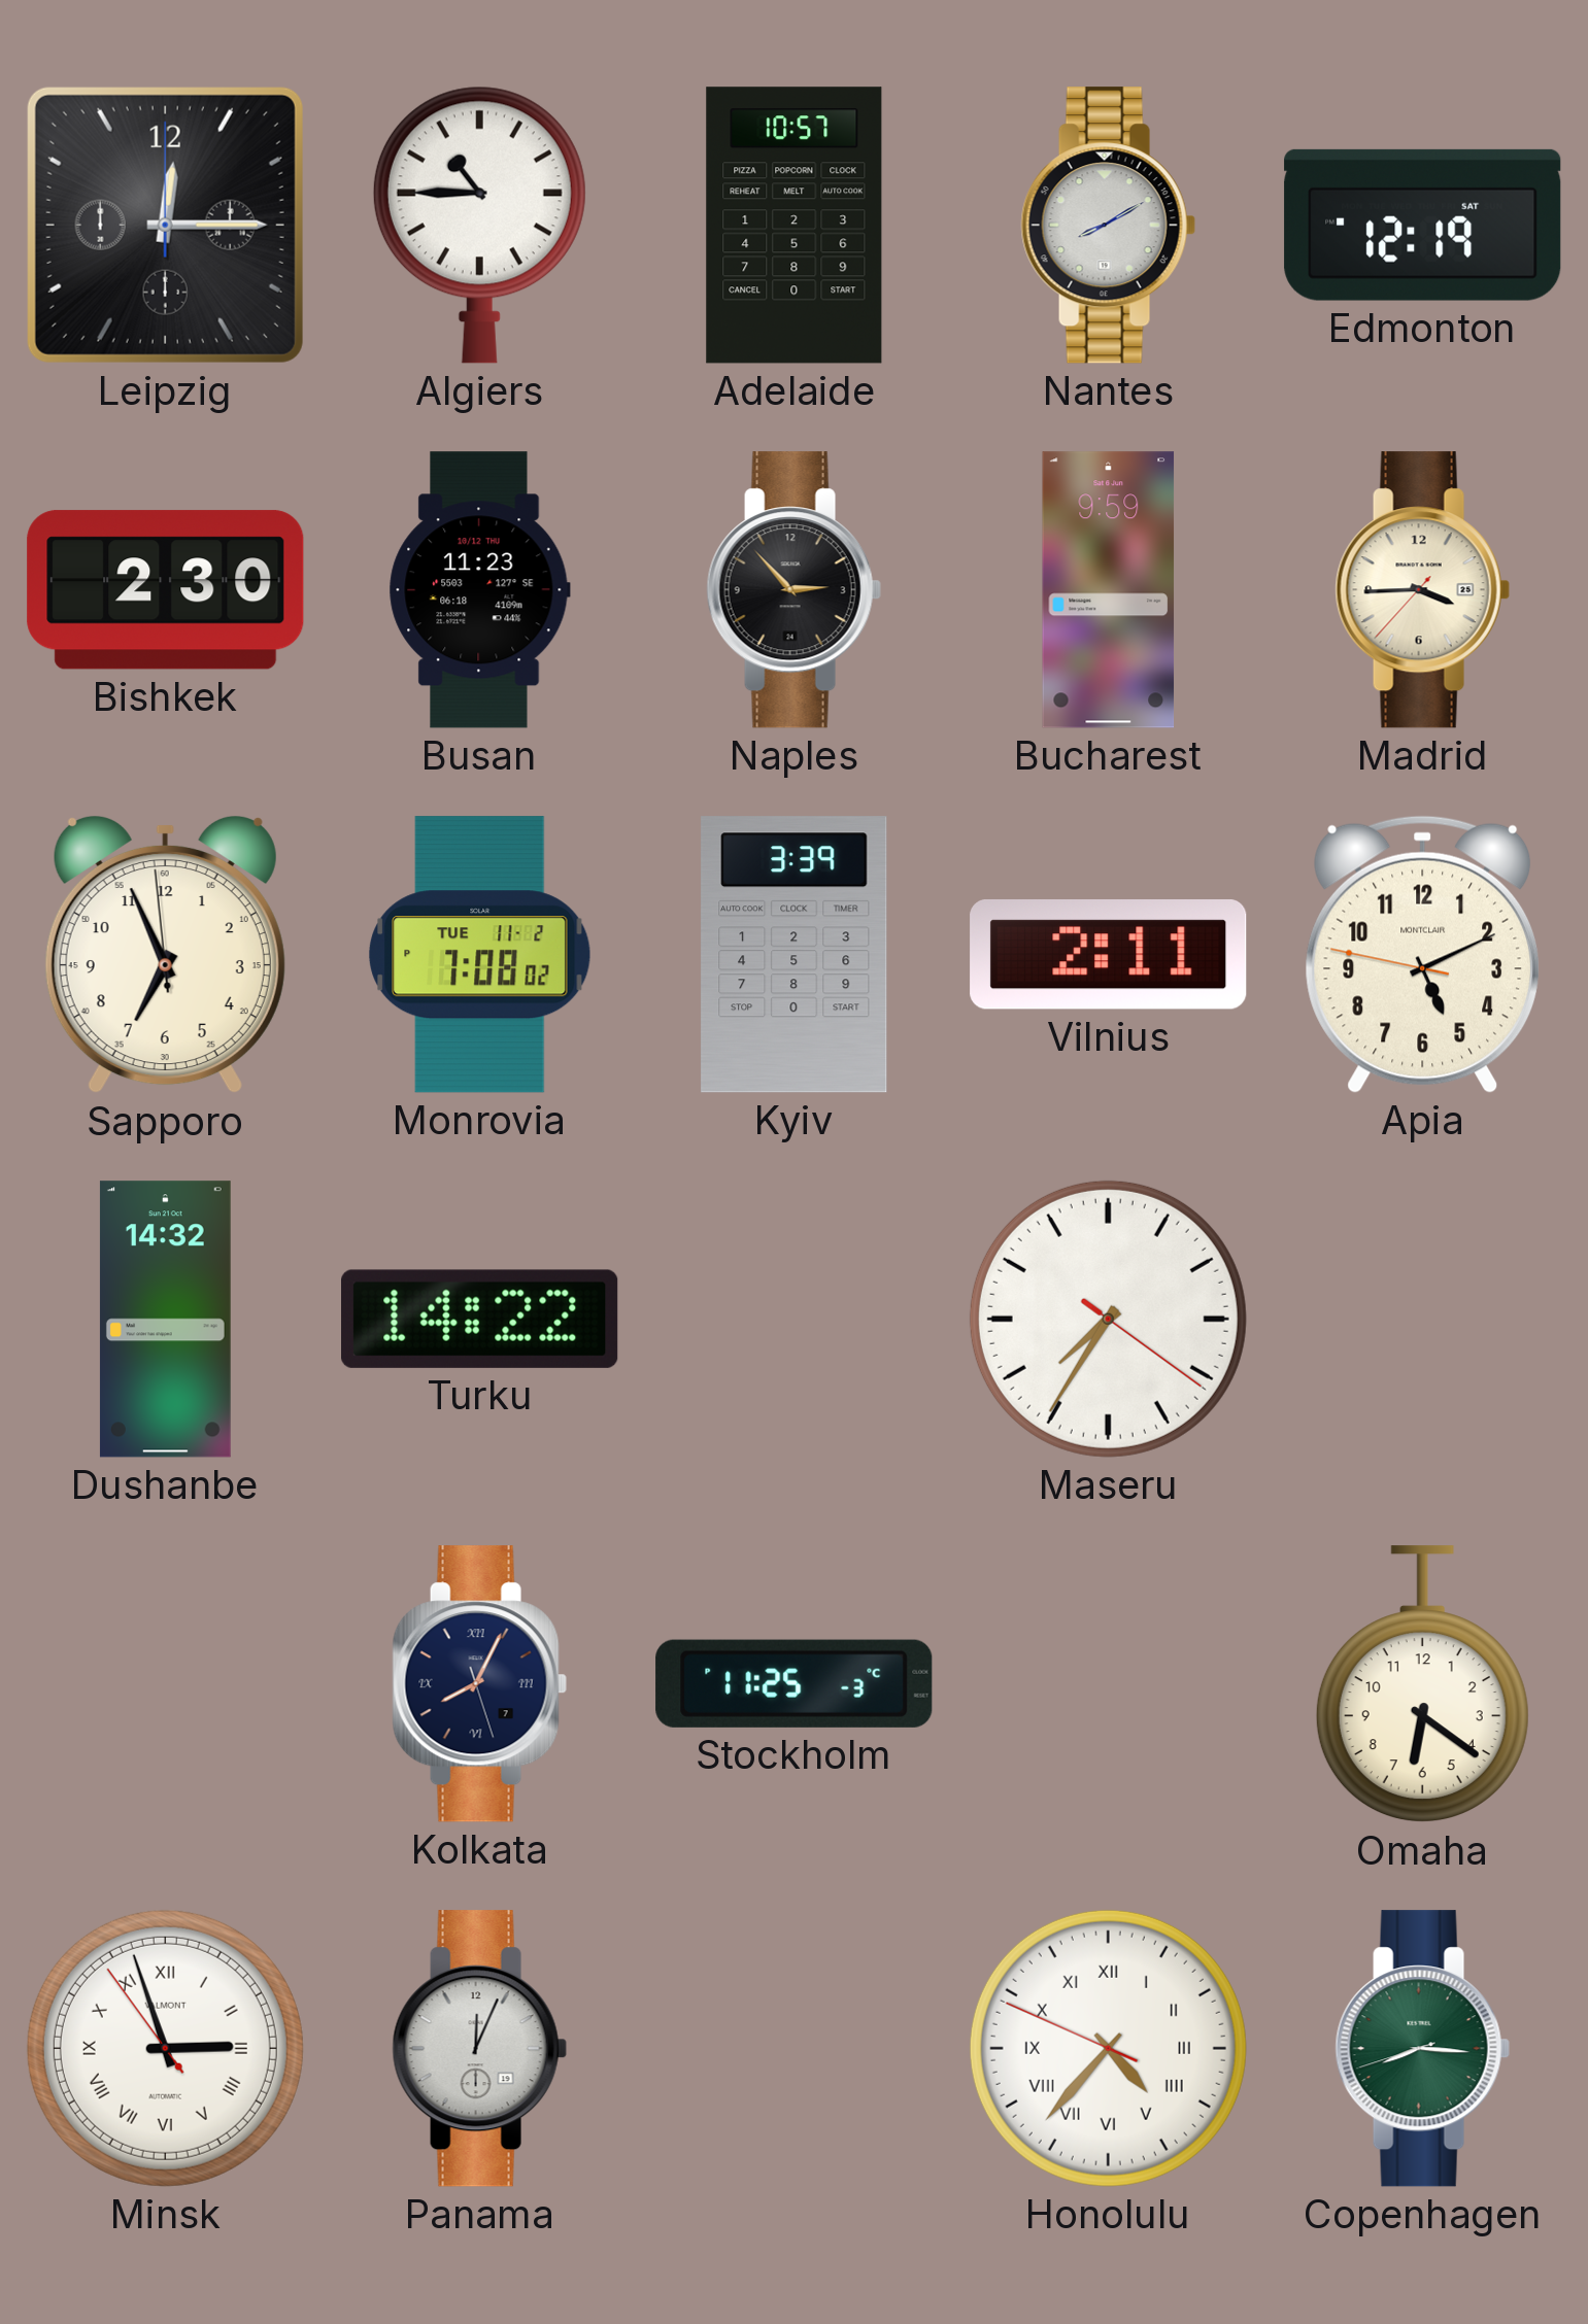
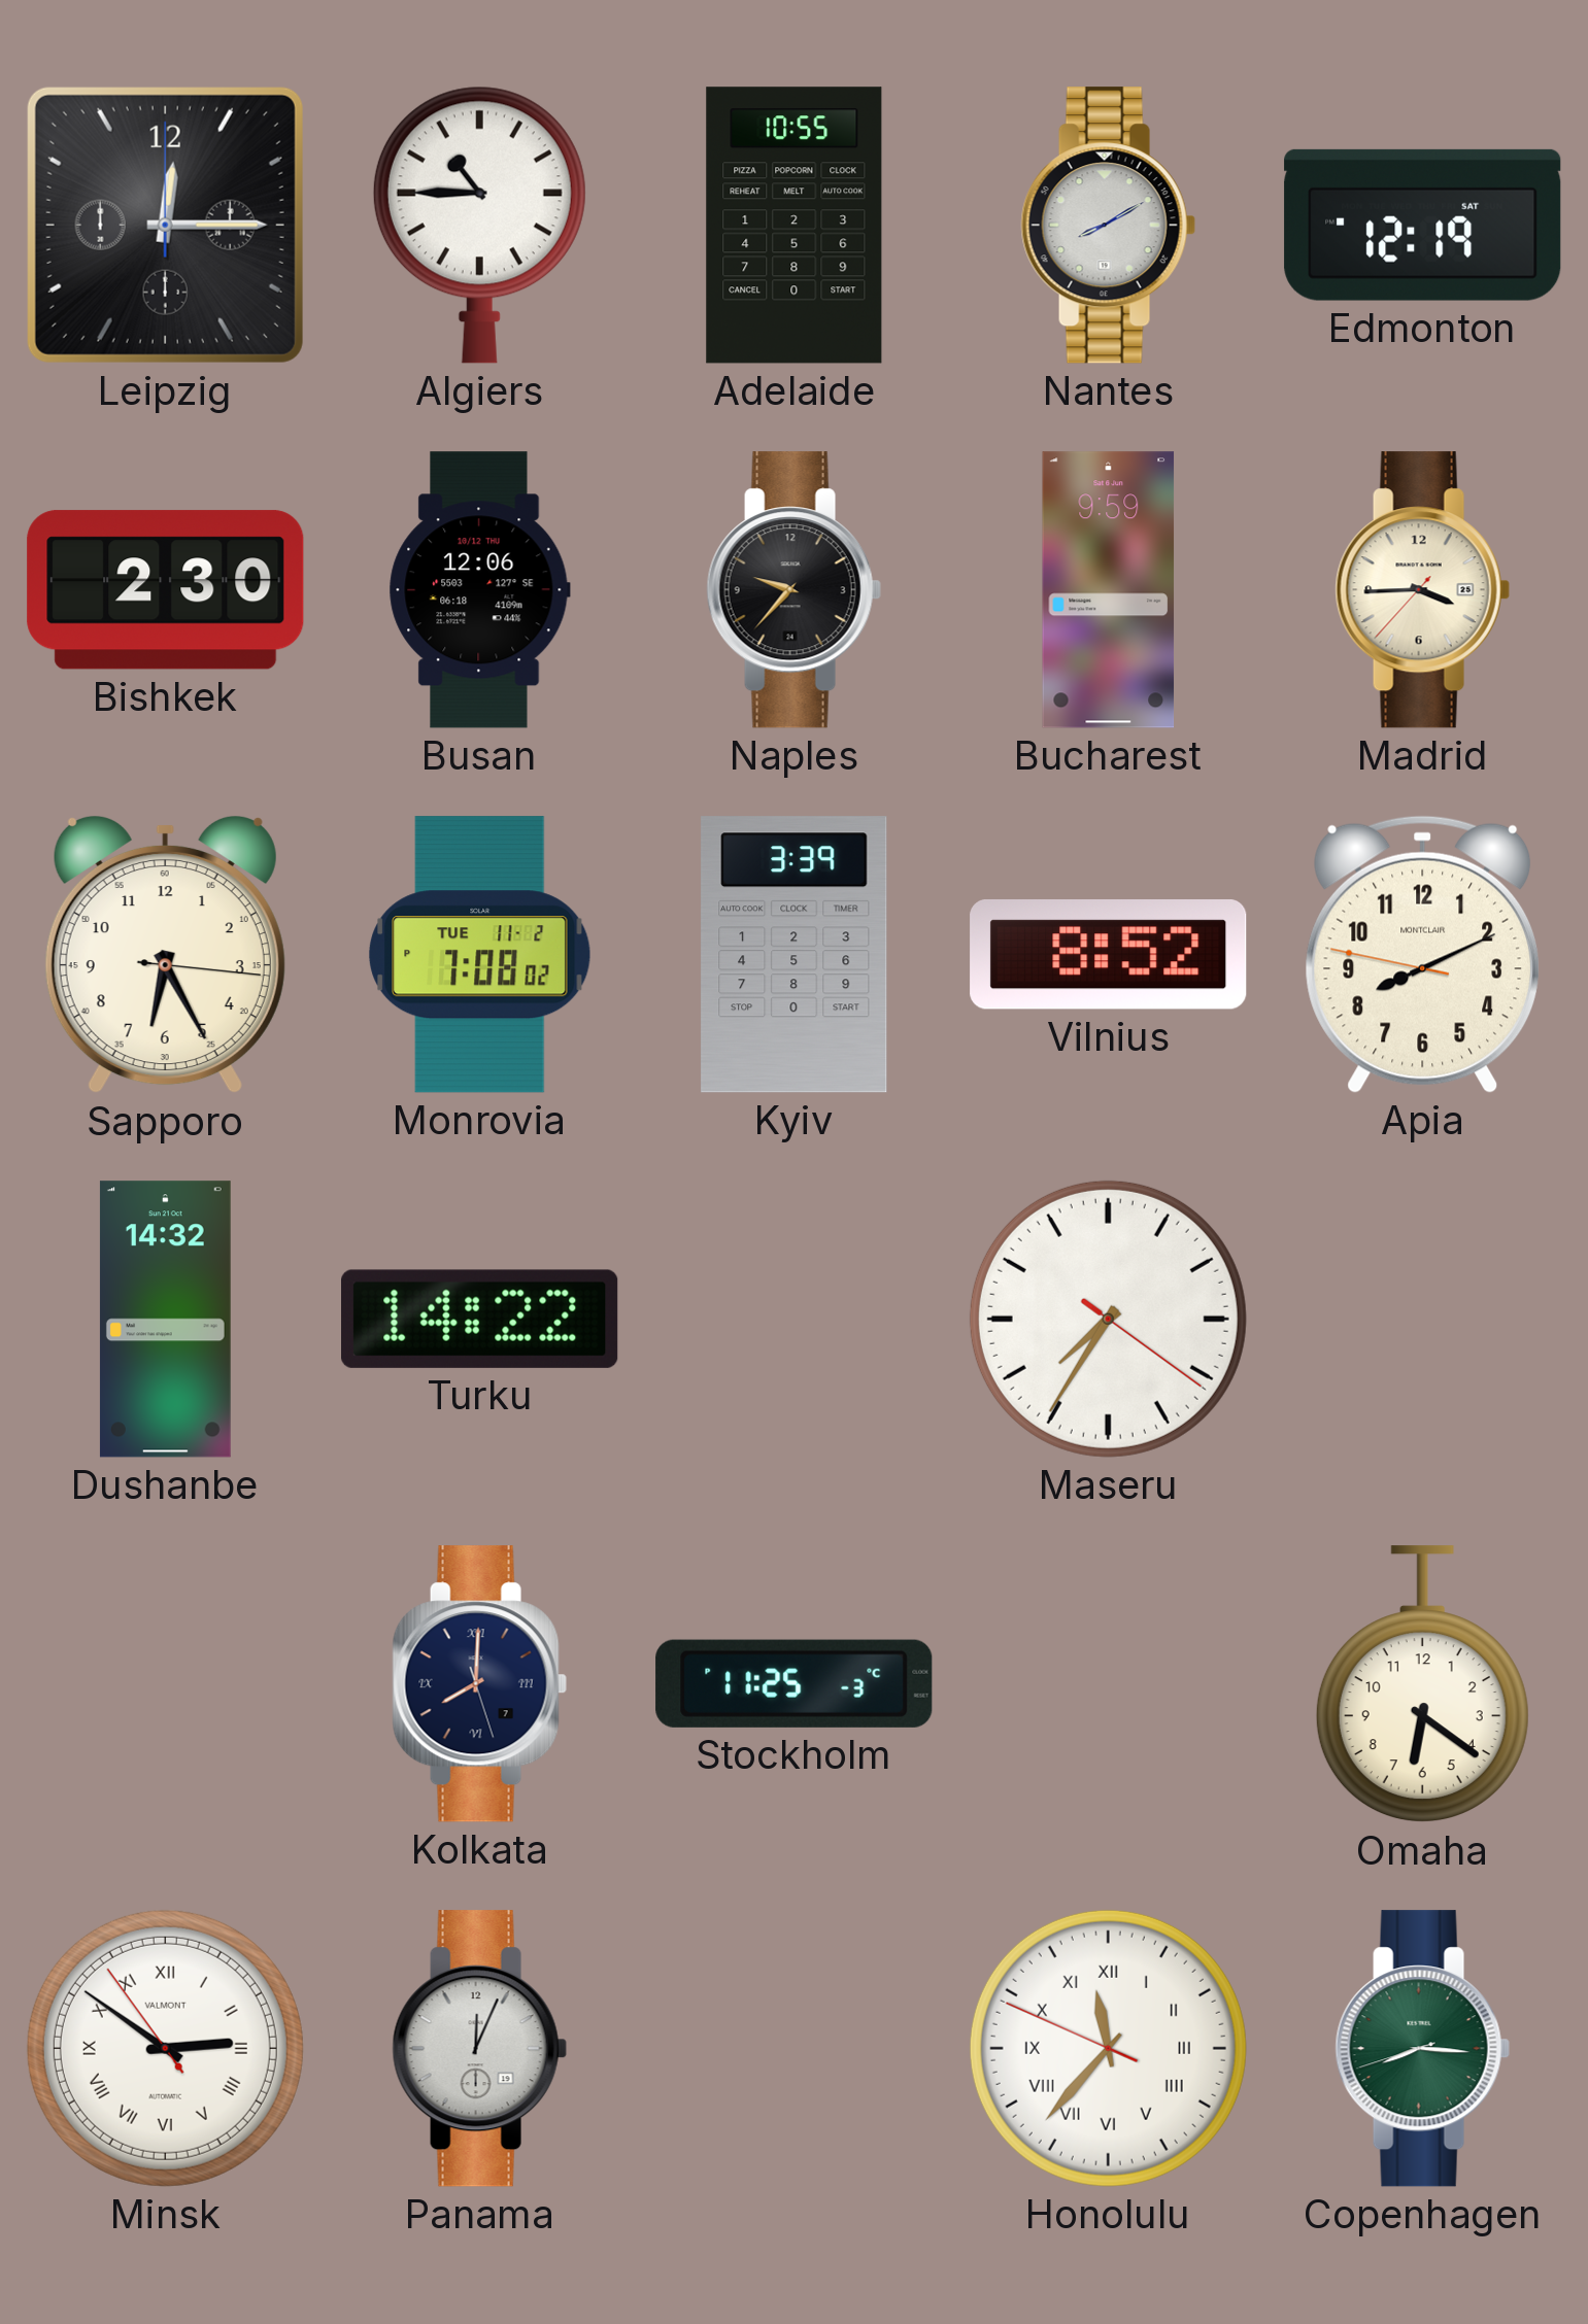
Adelaide: 10:57 -> 10:55 (795, 226)
Busan: 11:23 -> 12:06 (479, 590)
Naples: 2:53 -> 9:37 (793, 590)
Sapporo: 6:55 -> 6:25 (165, 955)
Vilnius: 2:11 -> 8:52 (1109, 954)
Apia: 5:10 -> 8:10 (1423, 954)
Kolkata: 8:04 -> 8:00 (479, 1684)
Minsk: 2:56 -> 2:50 (165, 2048)
Honolulu: 4:36 -> 11:36 (1108, 2048)
